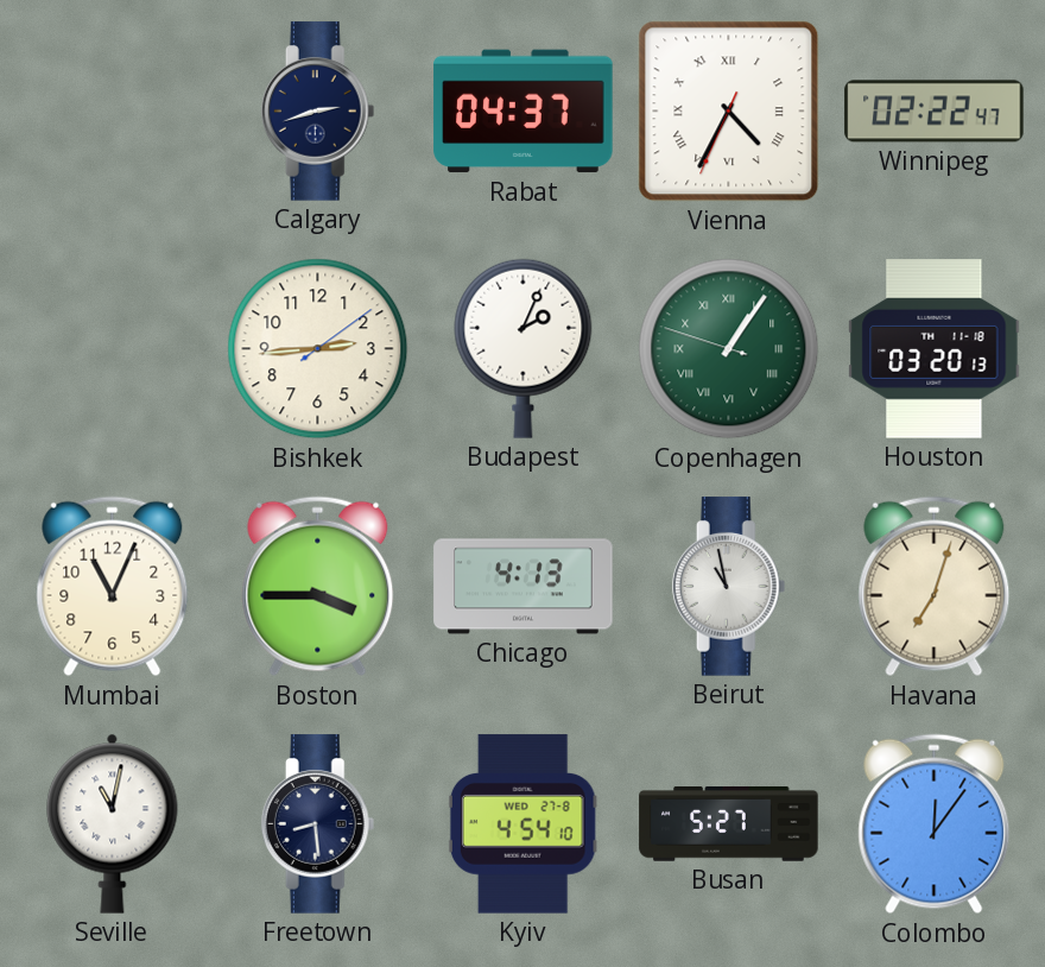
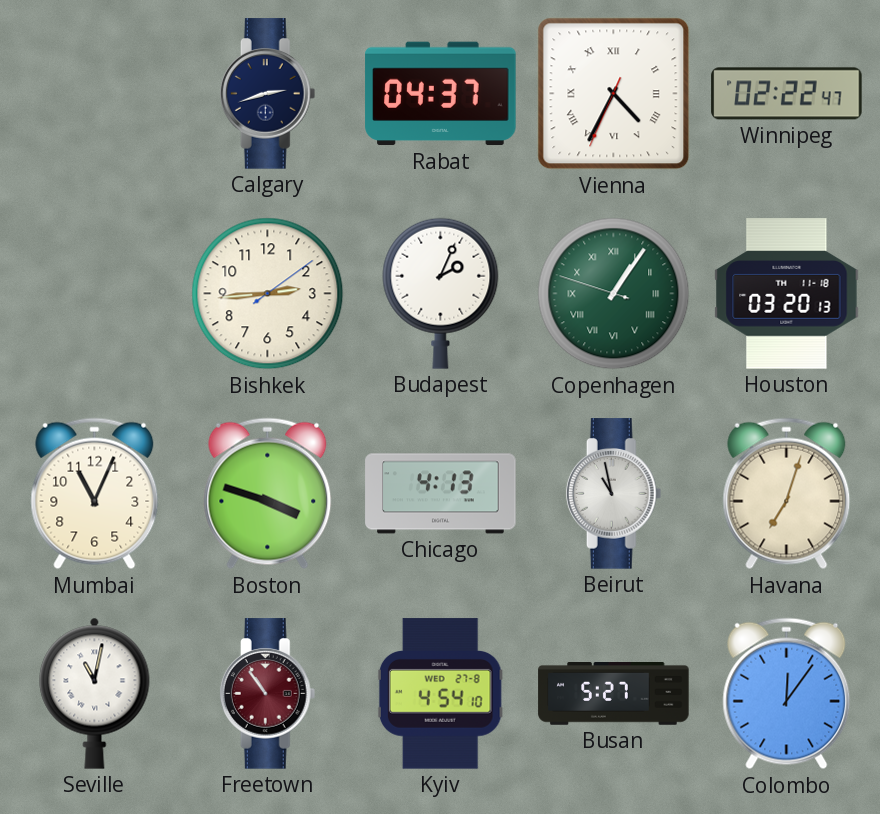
Boston: 3:45 -> 3:48 (268, 494)
Freetown: 8:29 -> 10:54 (268, 694)
Freetown dial: navy -> burgundy (268, 694)
